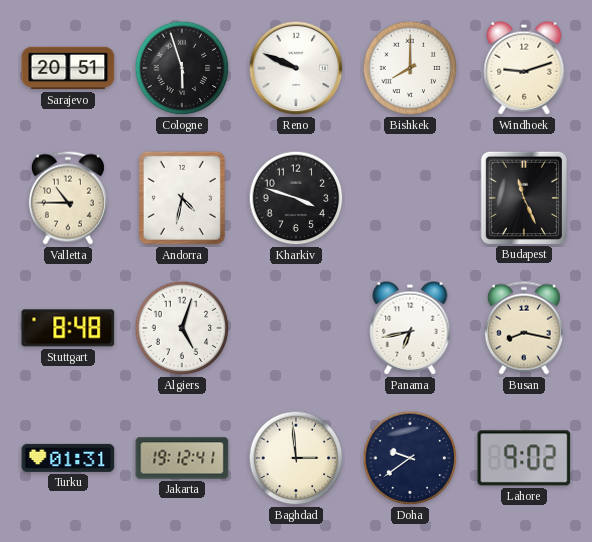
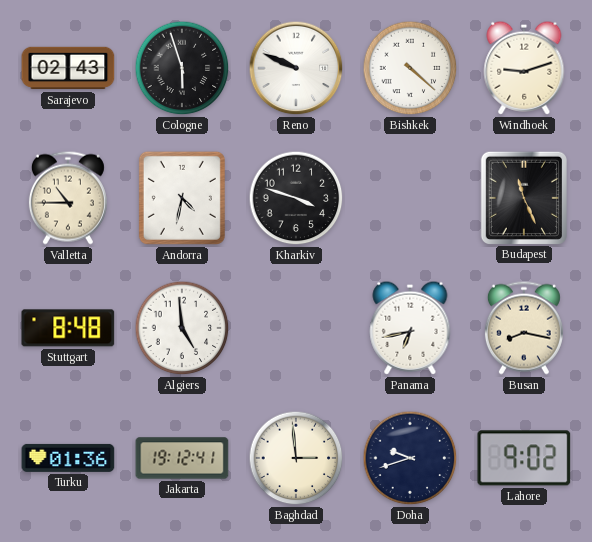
Sarajevo: 20:51 -> 02:43 (68, 68)
Bishkek: 8:00 -> 4:22 (410, 68)
Algiers: 5:03 -> 4:59 (182, 328)
Turku: 01:31 -> 01:36 (68, 458)
Doha: 9:39 -> 9:42 (410, 458)
